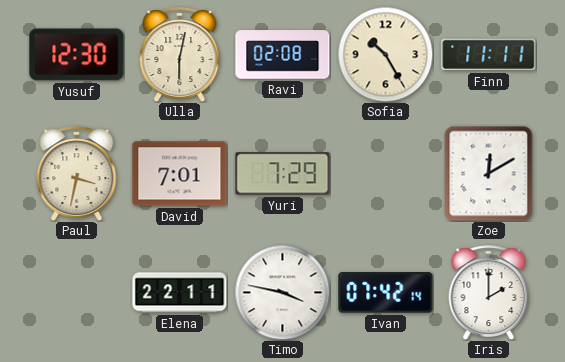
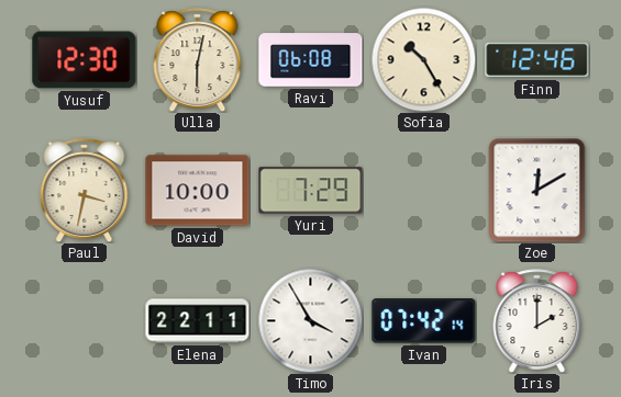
Ravi: 02:08 -> 06:08 (311, 60)
Finn: 11:11 -> 12:46 (537, 60)
David: 7:01 -> 10:00 (198, 191)
Timo: 3:47 -> 3:55 (310, 320)
